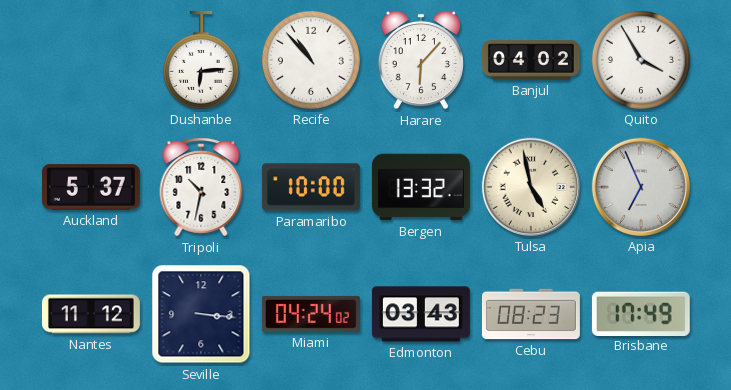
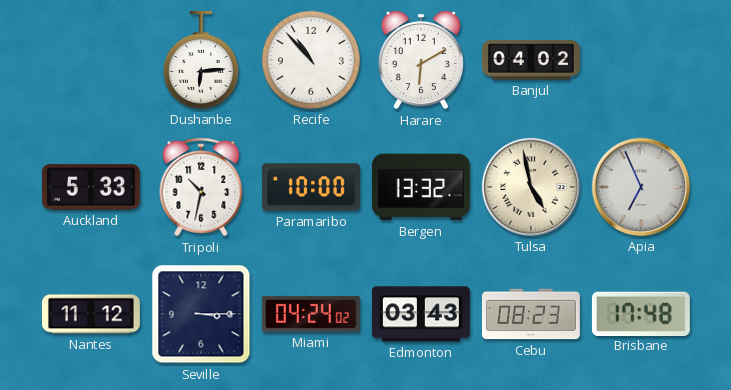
Harare: 6:07 -> 6:10 (421, 60)
Quito: 3:55 -> none (641, 60)
Auckland: 5:37 -> 5:33 (91, 187)
Seville: 3:16 -> 3:15 (201, 314)
Brisbane: 17:49 -> 17:48 (641, 313)
